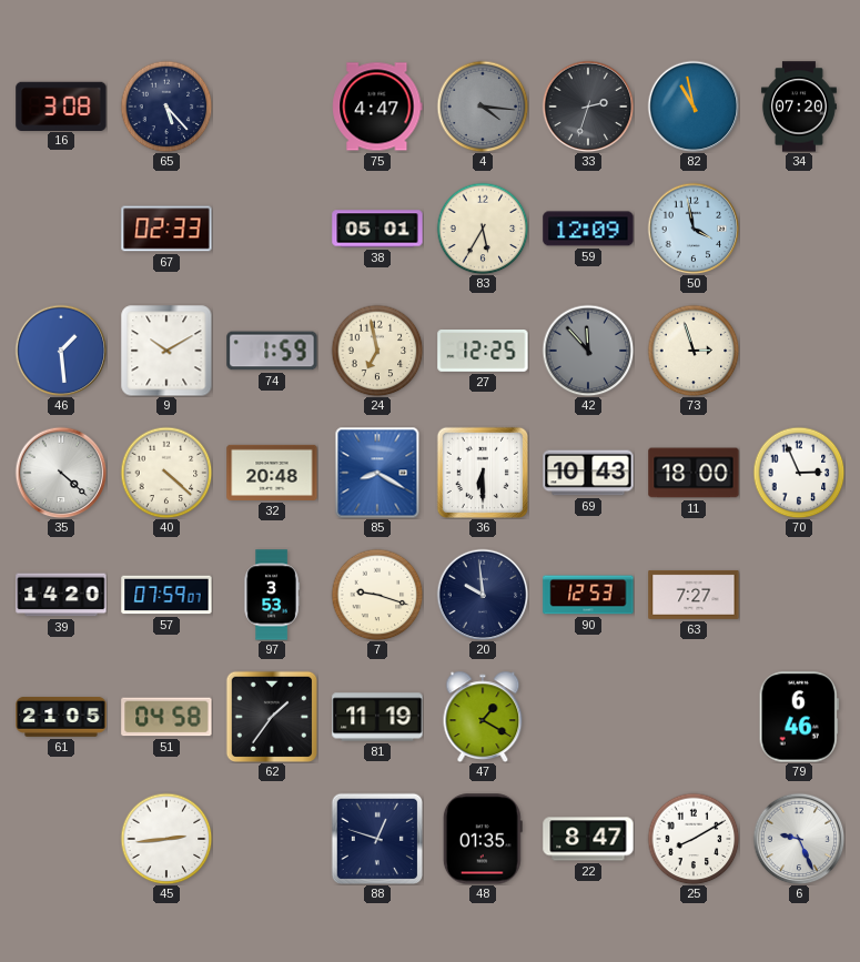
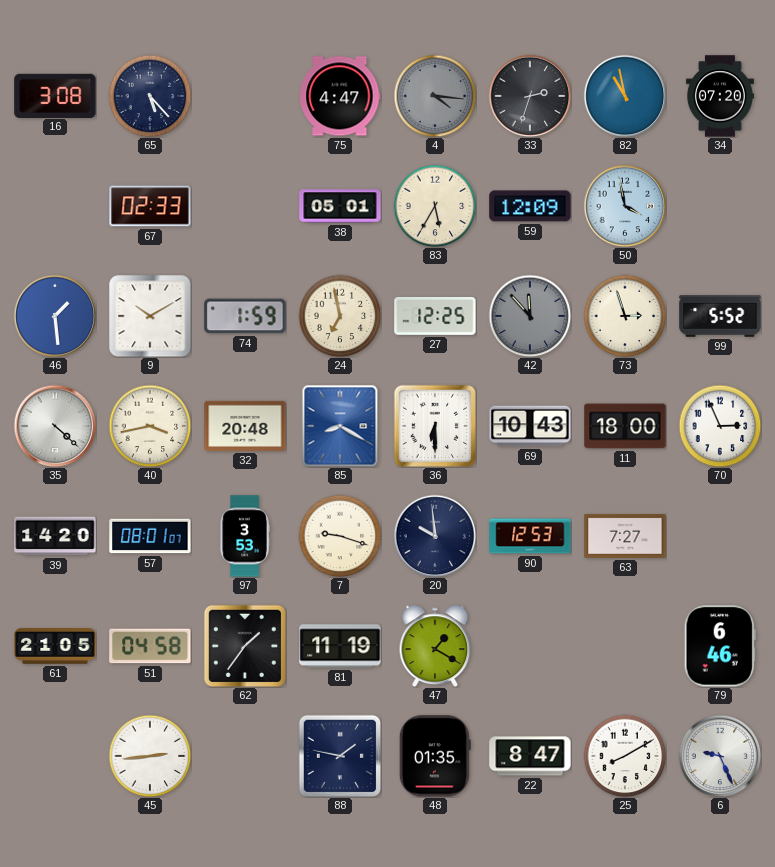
99: none -> 5:52 (720, 316)
40: 4:22 -> 3:43 (150, 426)
57: 07:59 -> 08:01 (150, 536)
88: 12:48 -> 1:47 (339, 755)
